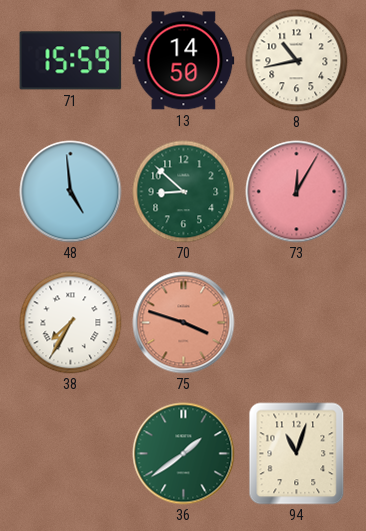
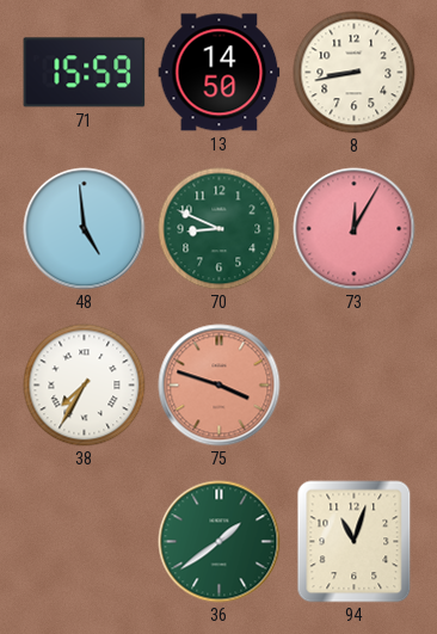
8: 10:43 -> 8:43 (355, 73)
70: 8:52 -> 8:49 (220, 229)
